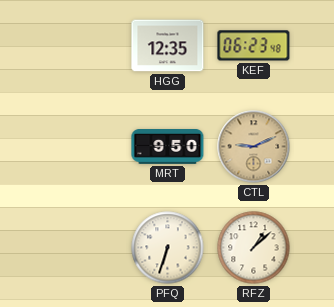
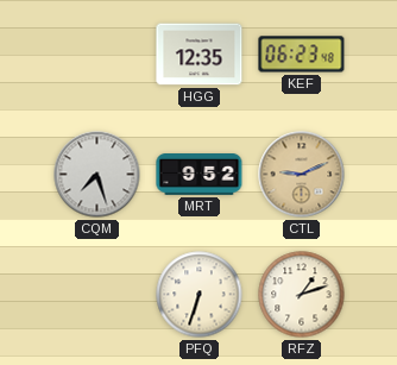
CQM: none -> 7:27 (97, 175)
MRT: 9:50 -> 9:52 (200, 175)
RFZ: 1:08 -> 1:12 (302, 295)
